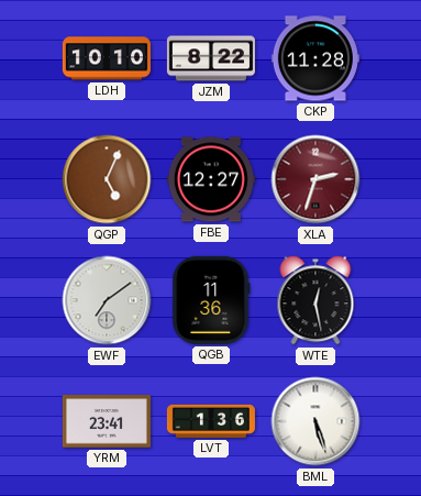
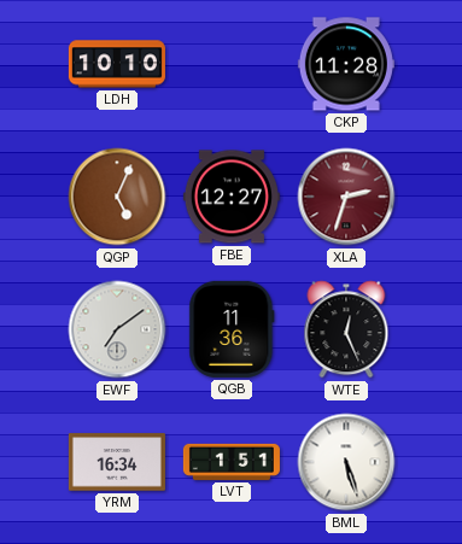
JZM: 8:22 -> none (211, 58)
WTE: 12:28 -> 12:26 (346, 329)
YRM: 23:41 -> 16:34 (117, 462)
LVT: 1:36 -> 1:51 (232, 462)
